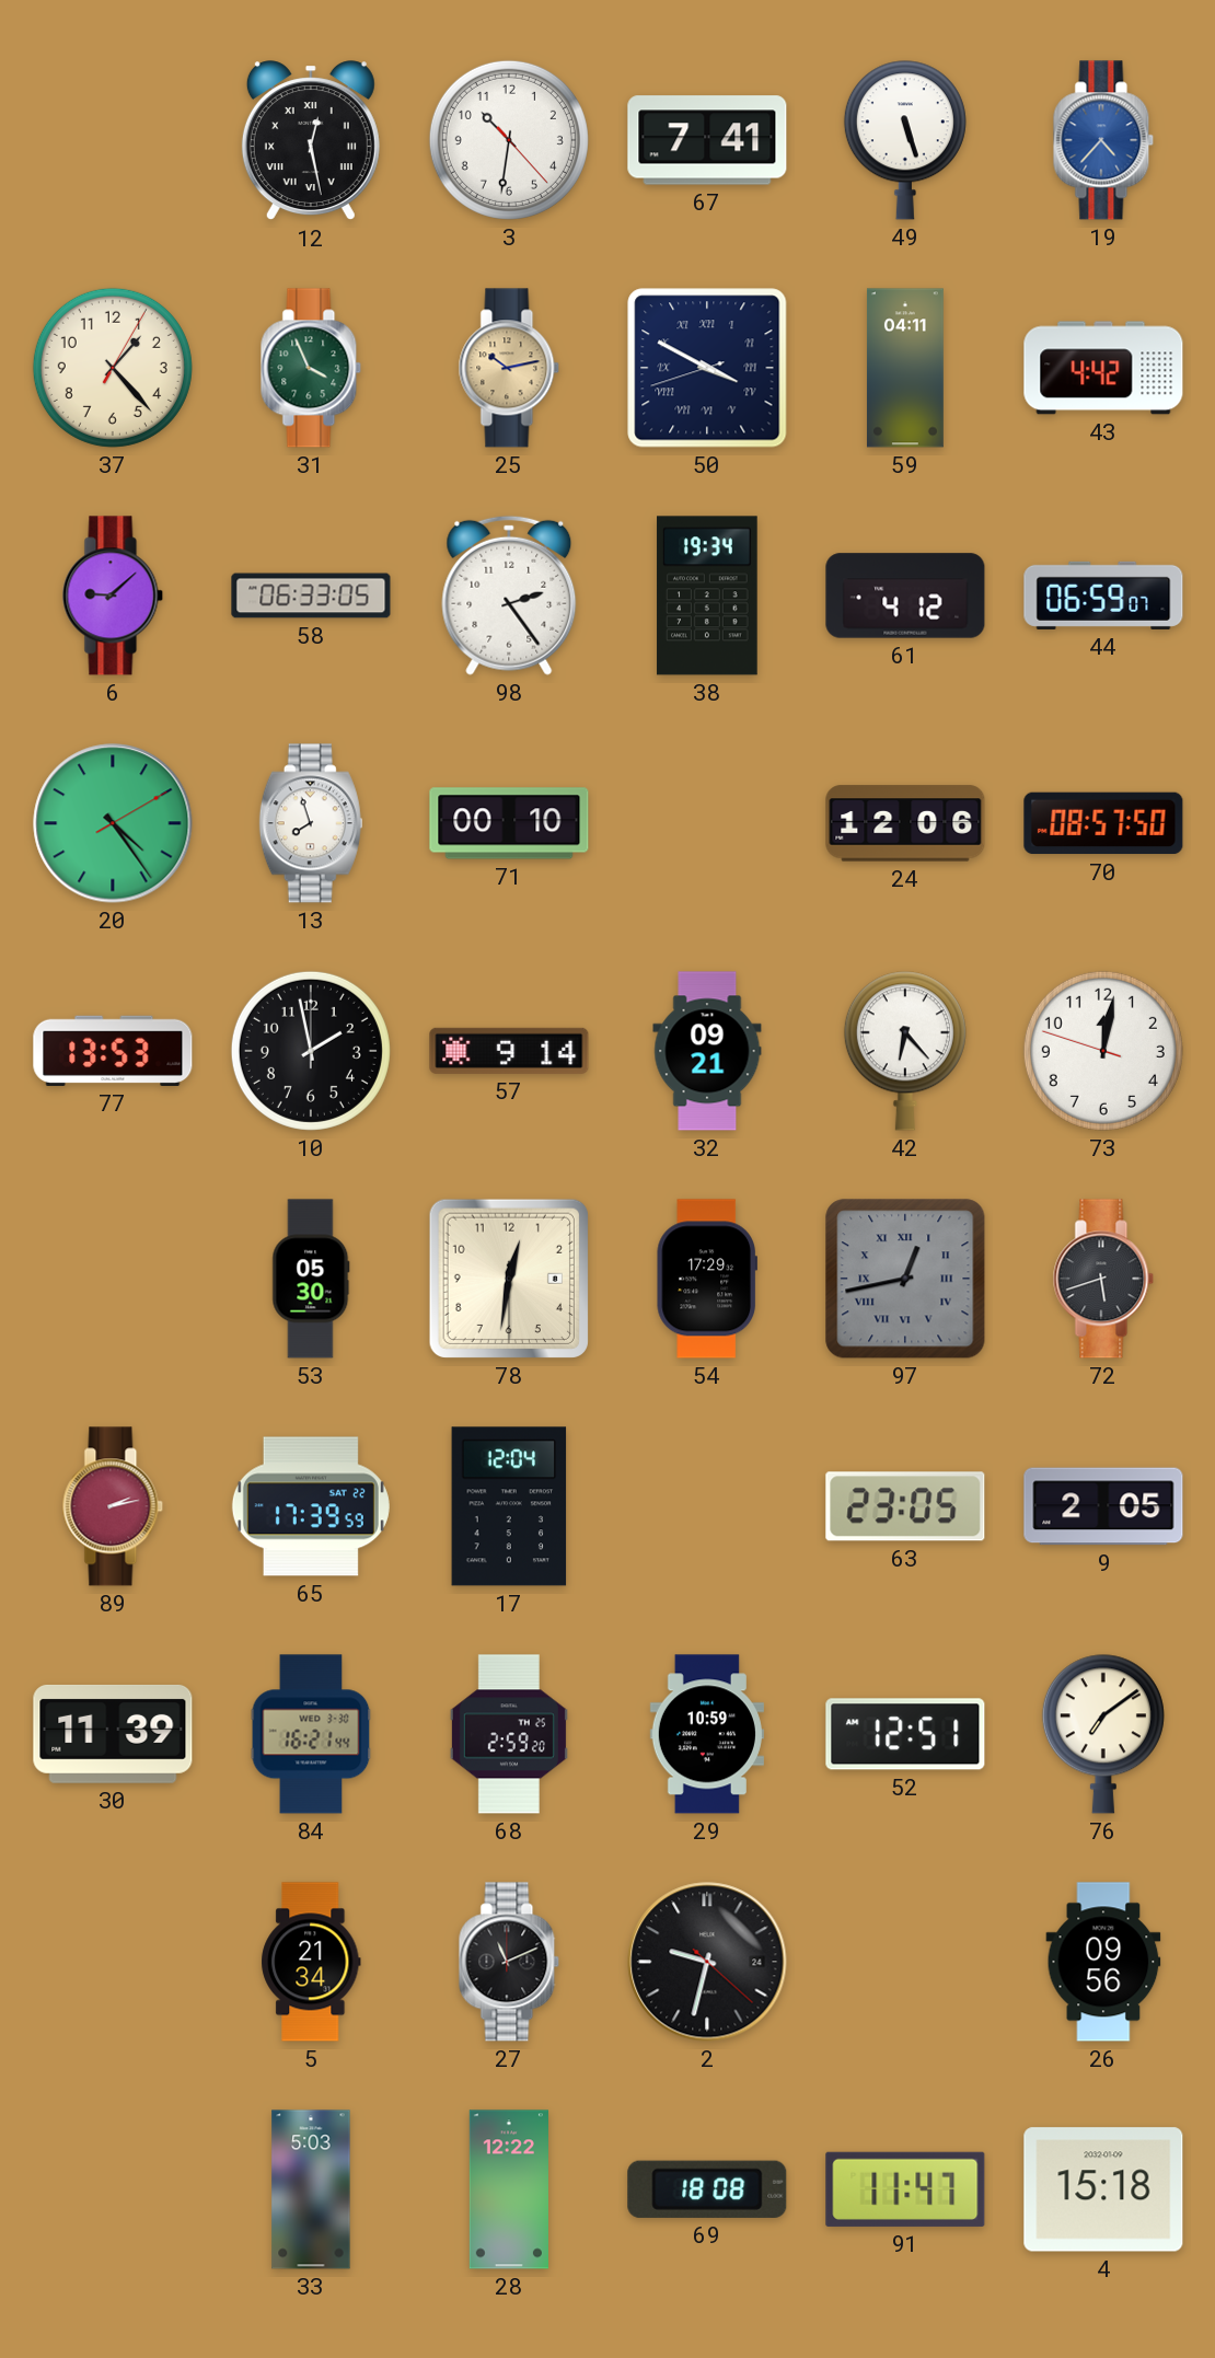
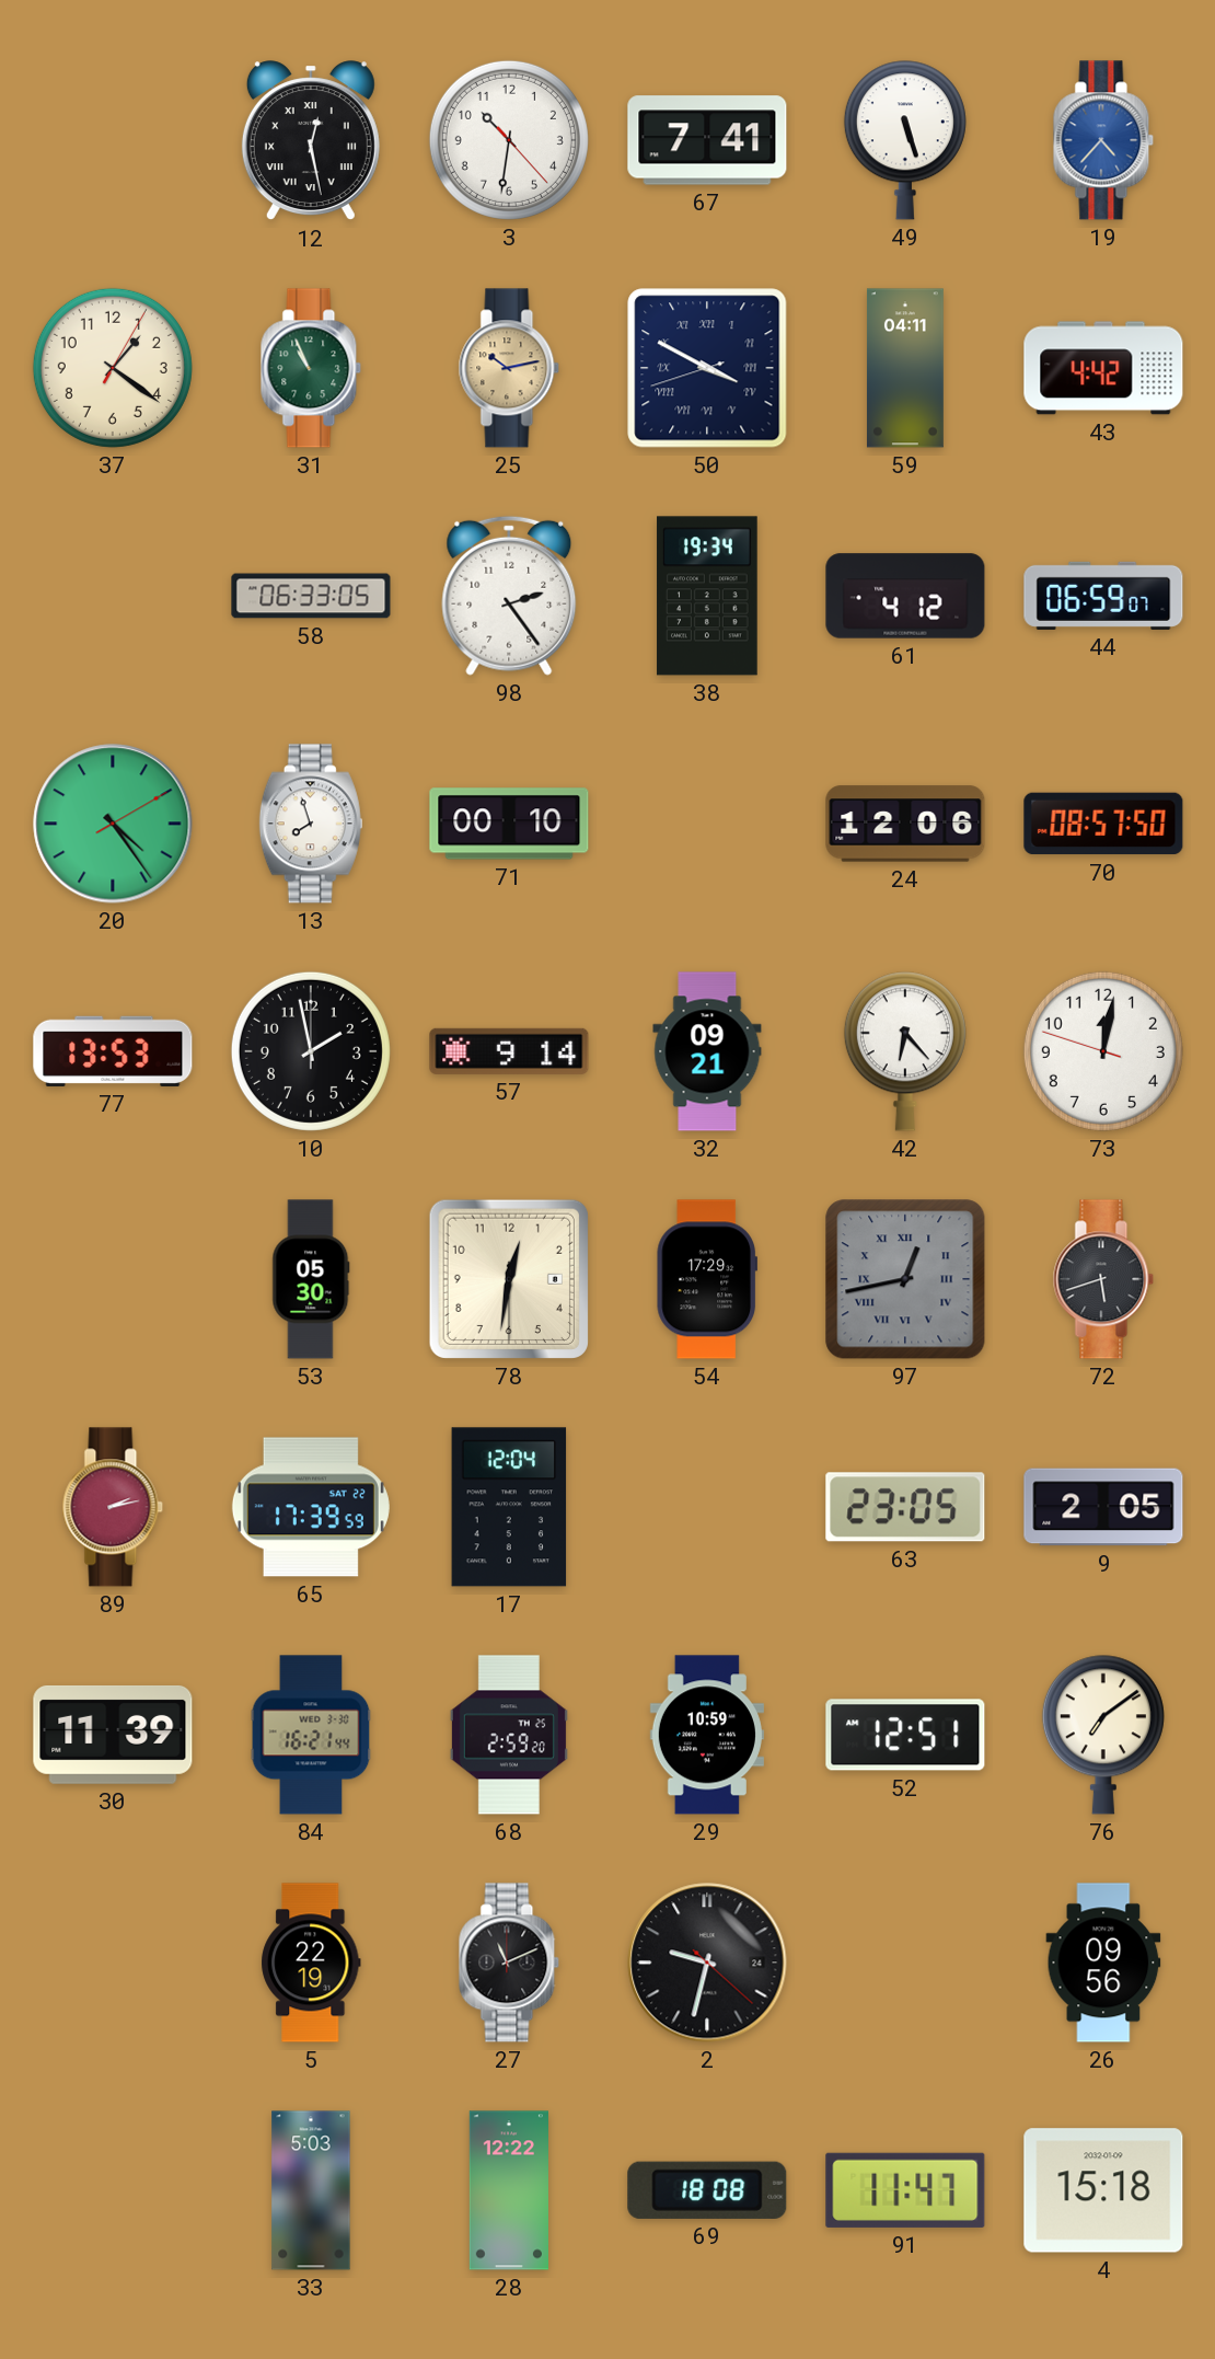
37: 1:23 -> 1:21 (113, 368)
31: 3:56 -> 10:56 (311, 368)
6: 9:08 -> none (113, 596)
5: 21:34 -> 22:19 (311, 1963)
